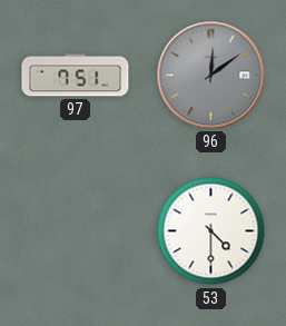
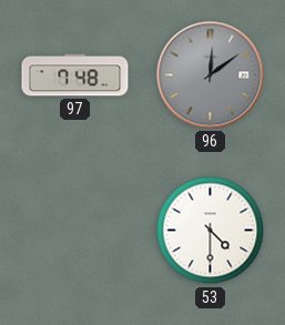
97: 7:51 -> 7:48 (75, 75)
